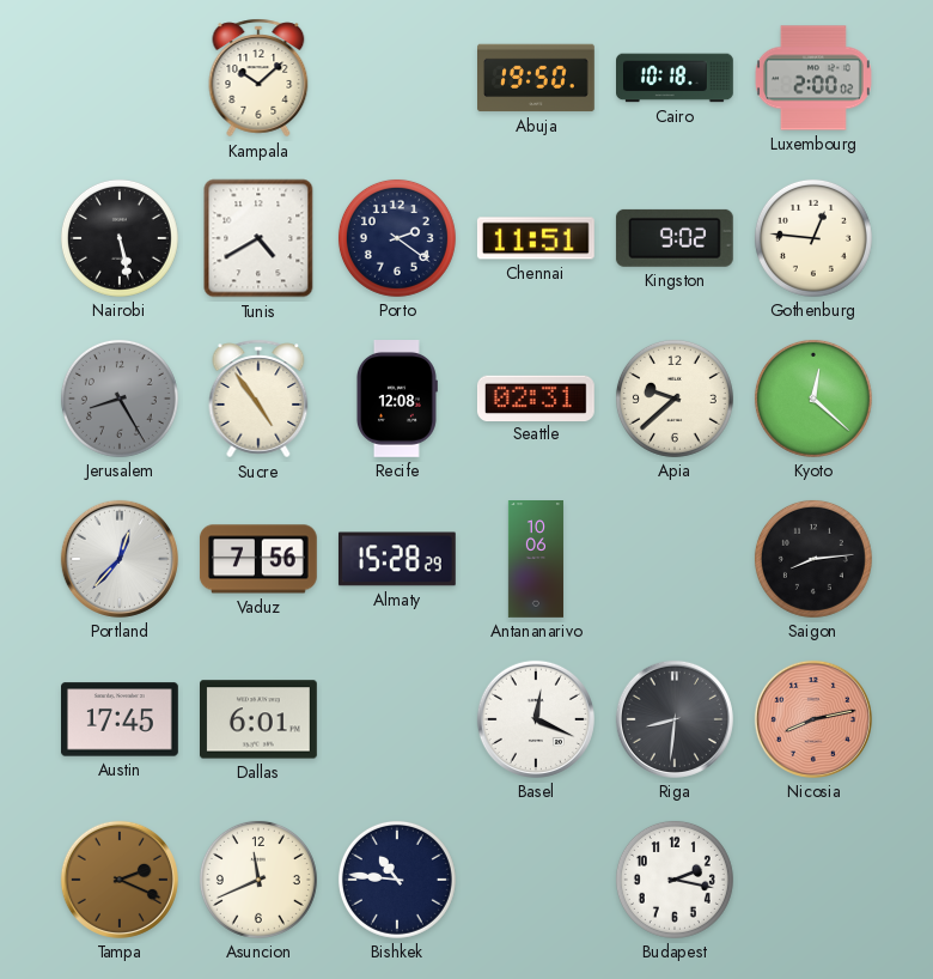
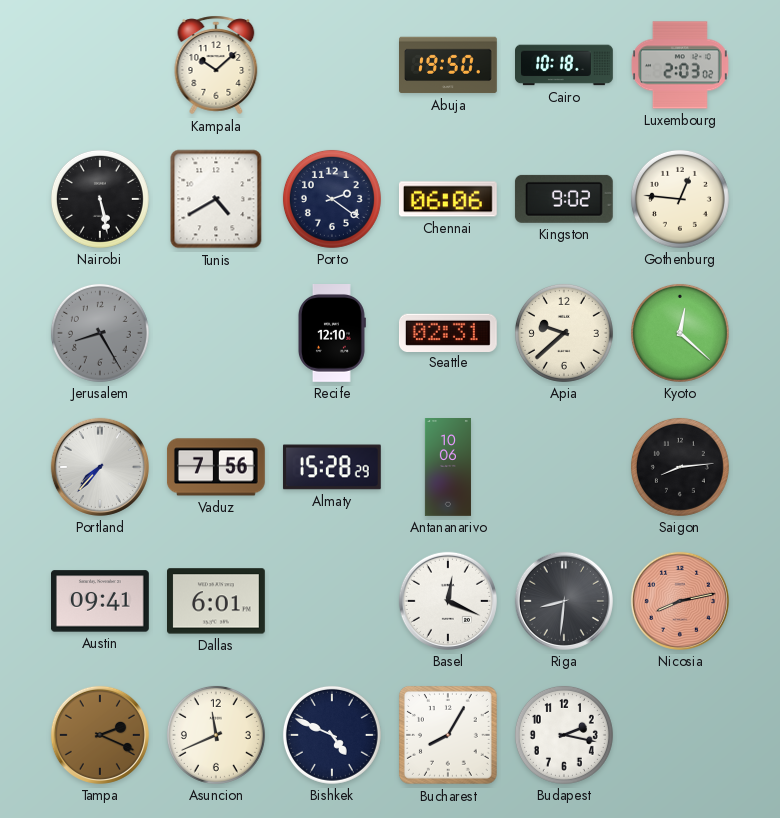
Luxembourg: 2:00 -> 2:03 (680, 65)
Chennai: 11:51 -> 06:06 (448, 199)
Sucre: 4:54 -> none (258, 399)
Recife: 12:08 -> 12:10 (332, 334)
Portland: 12:37 -> 7:37 (100, 467)
Austin: 17:45 -> 09:41 (101, 601)
Bishkek: 10:46 -> 4:49 (332, 735)
Bucharest: none -> 8:05 (448, 735)
